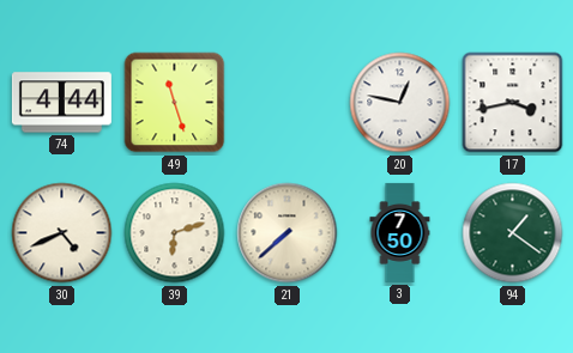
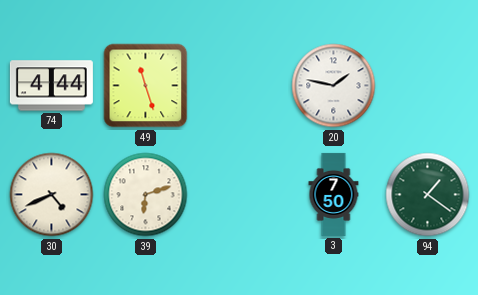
20: 12:47 -> 1:47 (334, 86)
17: 3:43 -> none (513, 103)
21: 7:38 -> none (288, 233)
